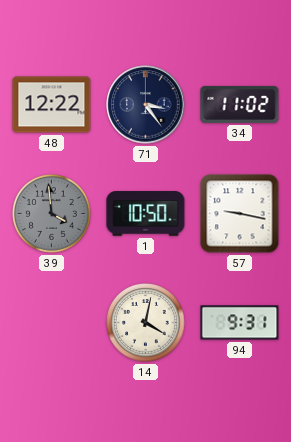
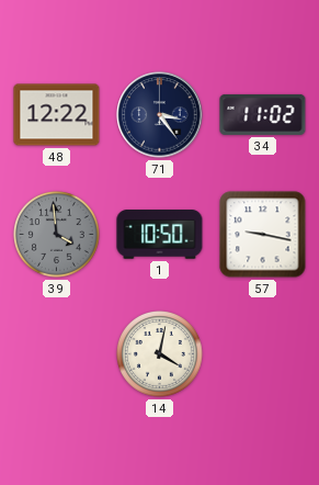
94: 9:31 -> none (240, 323)
